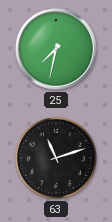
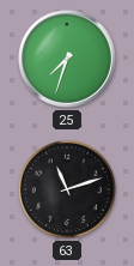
25: 7:32 -> 7:33 (67, 59)
